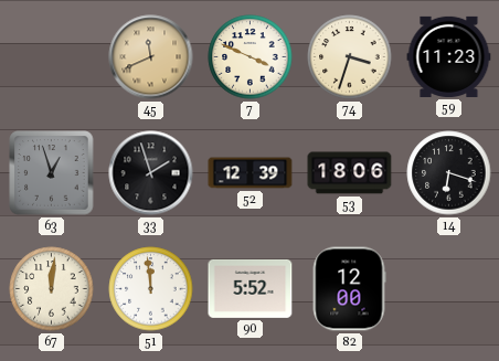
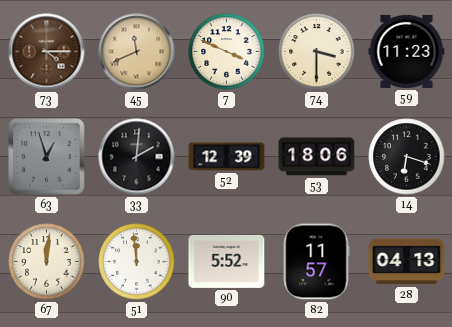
73: none -> 4:15 (47, 52)
74: 3:33 -> 3:30 (317, 52)
33: 1:57 -> 2:01 (137, 157)
82: 12:00 -> 11:57 (316, 262)
28: none -> 04:13 (407, 262)
